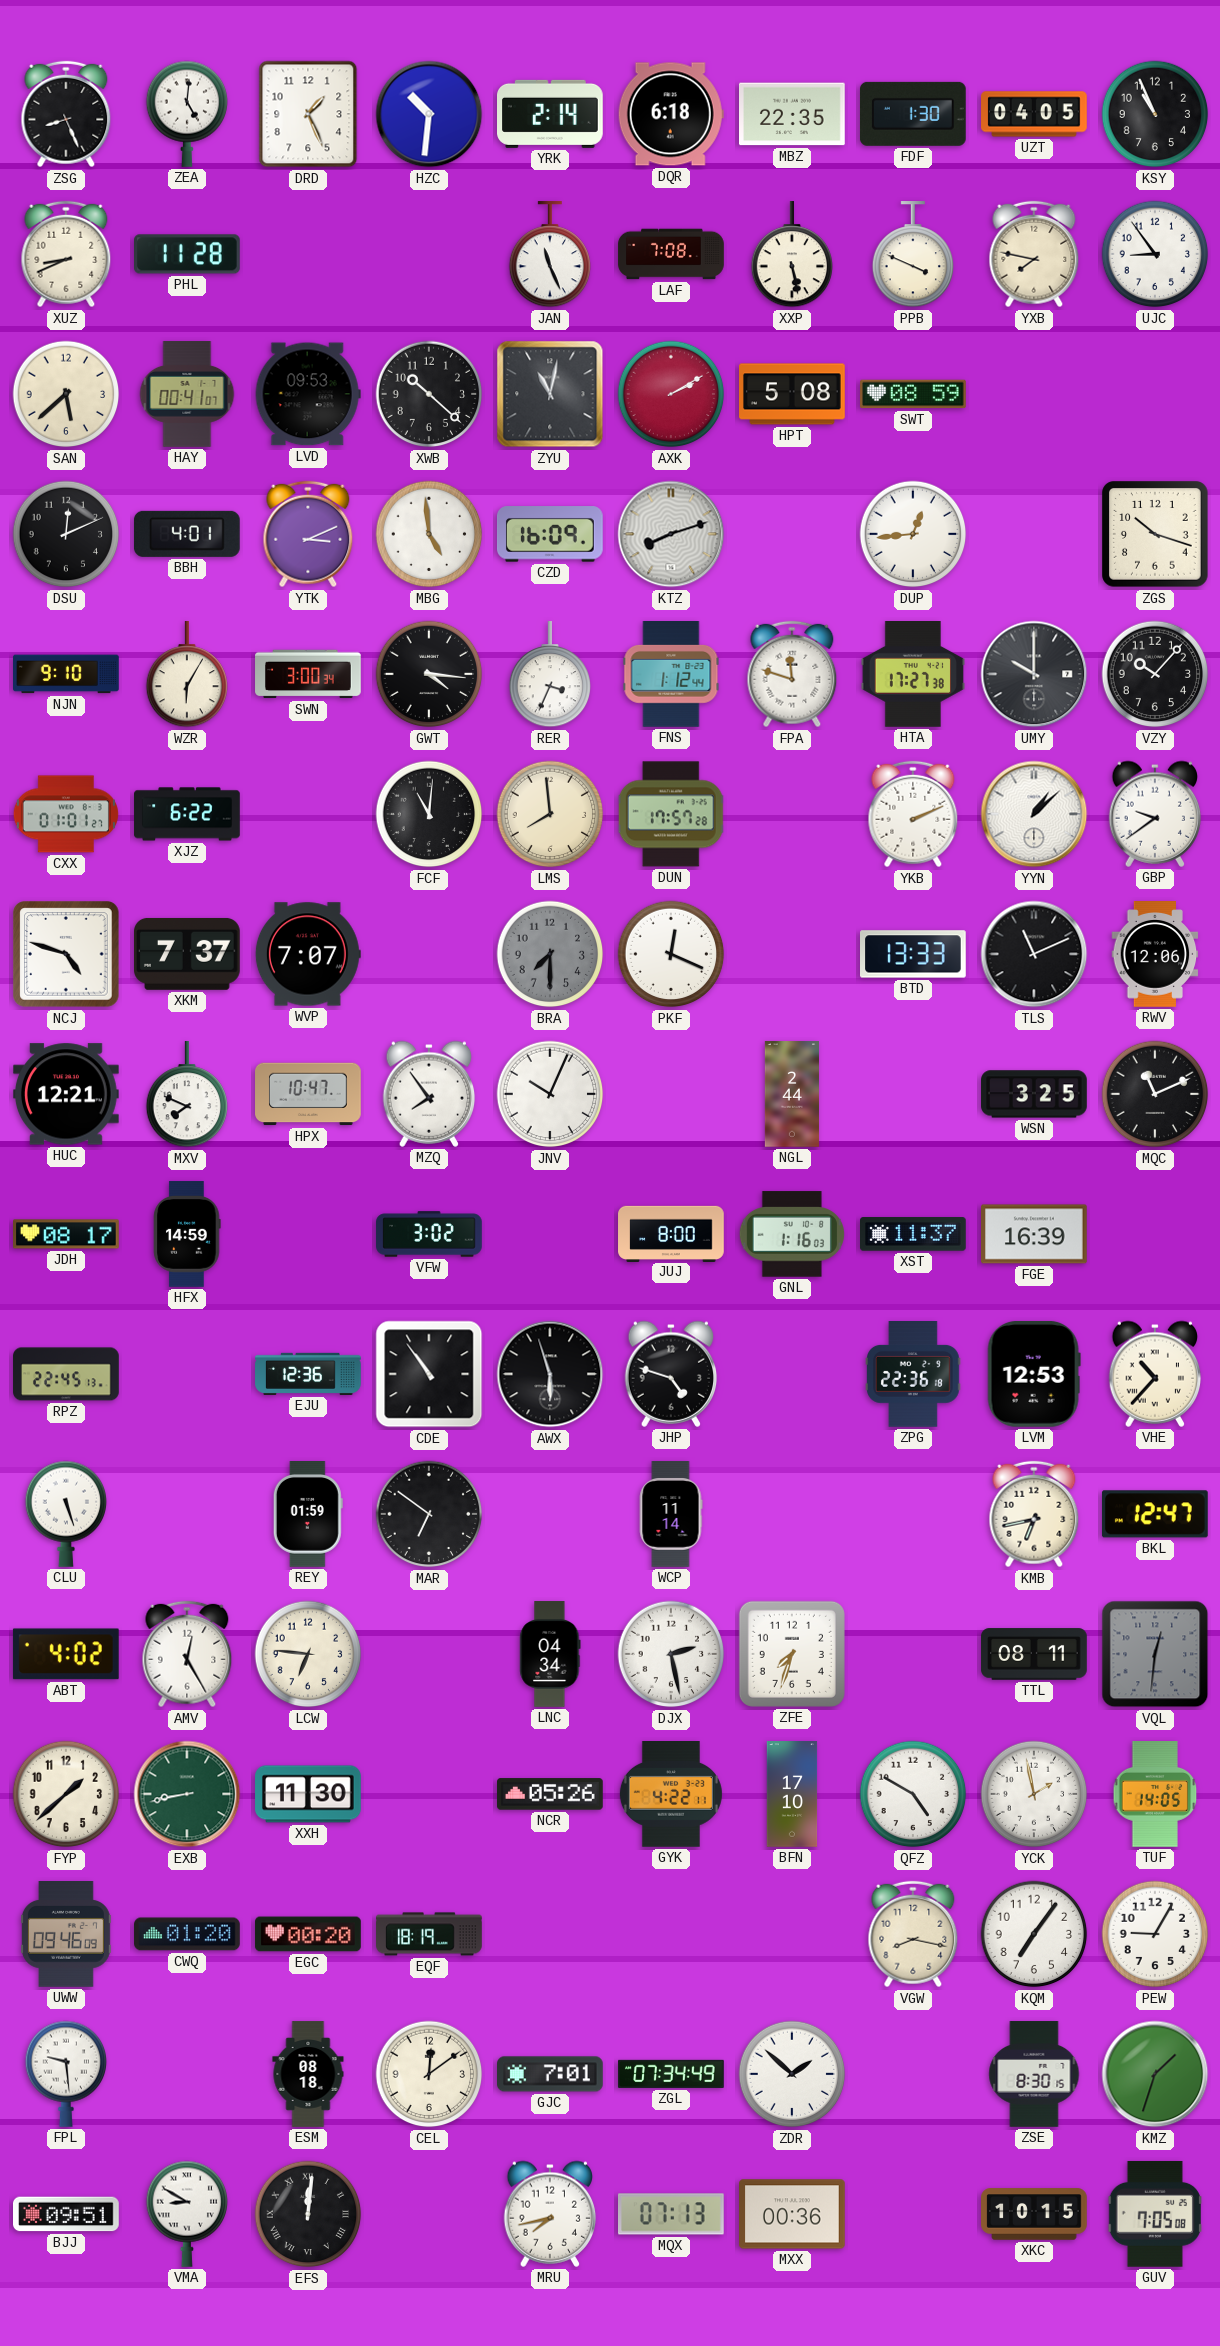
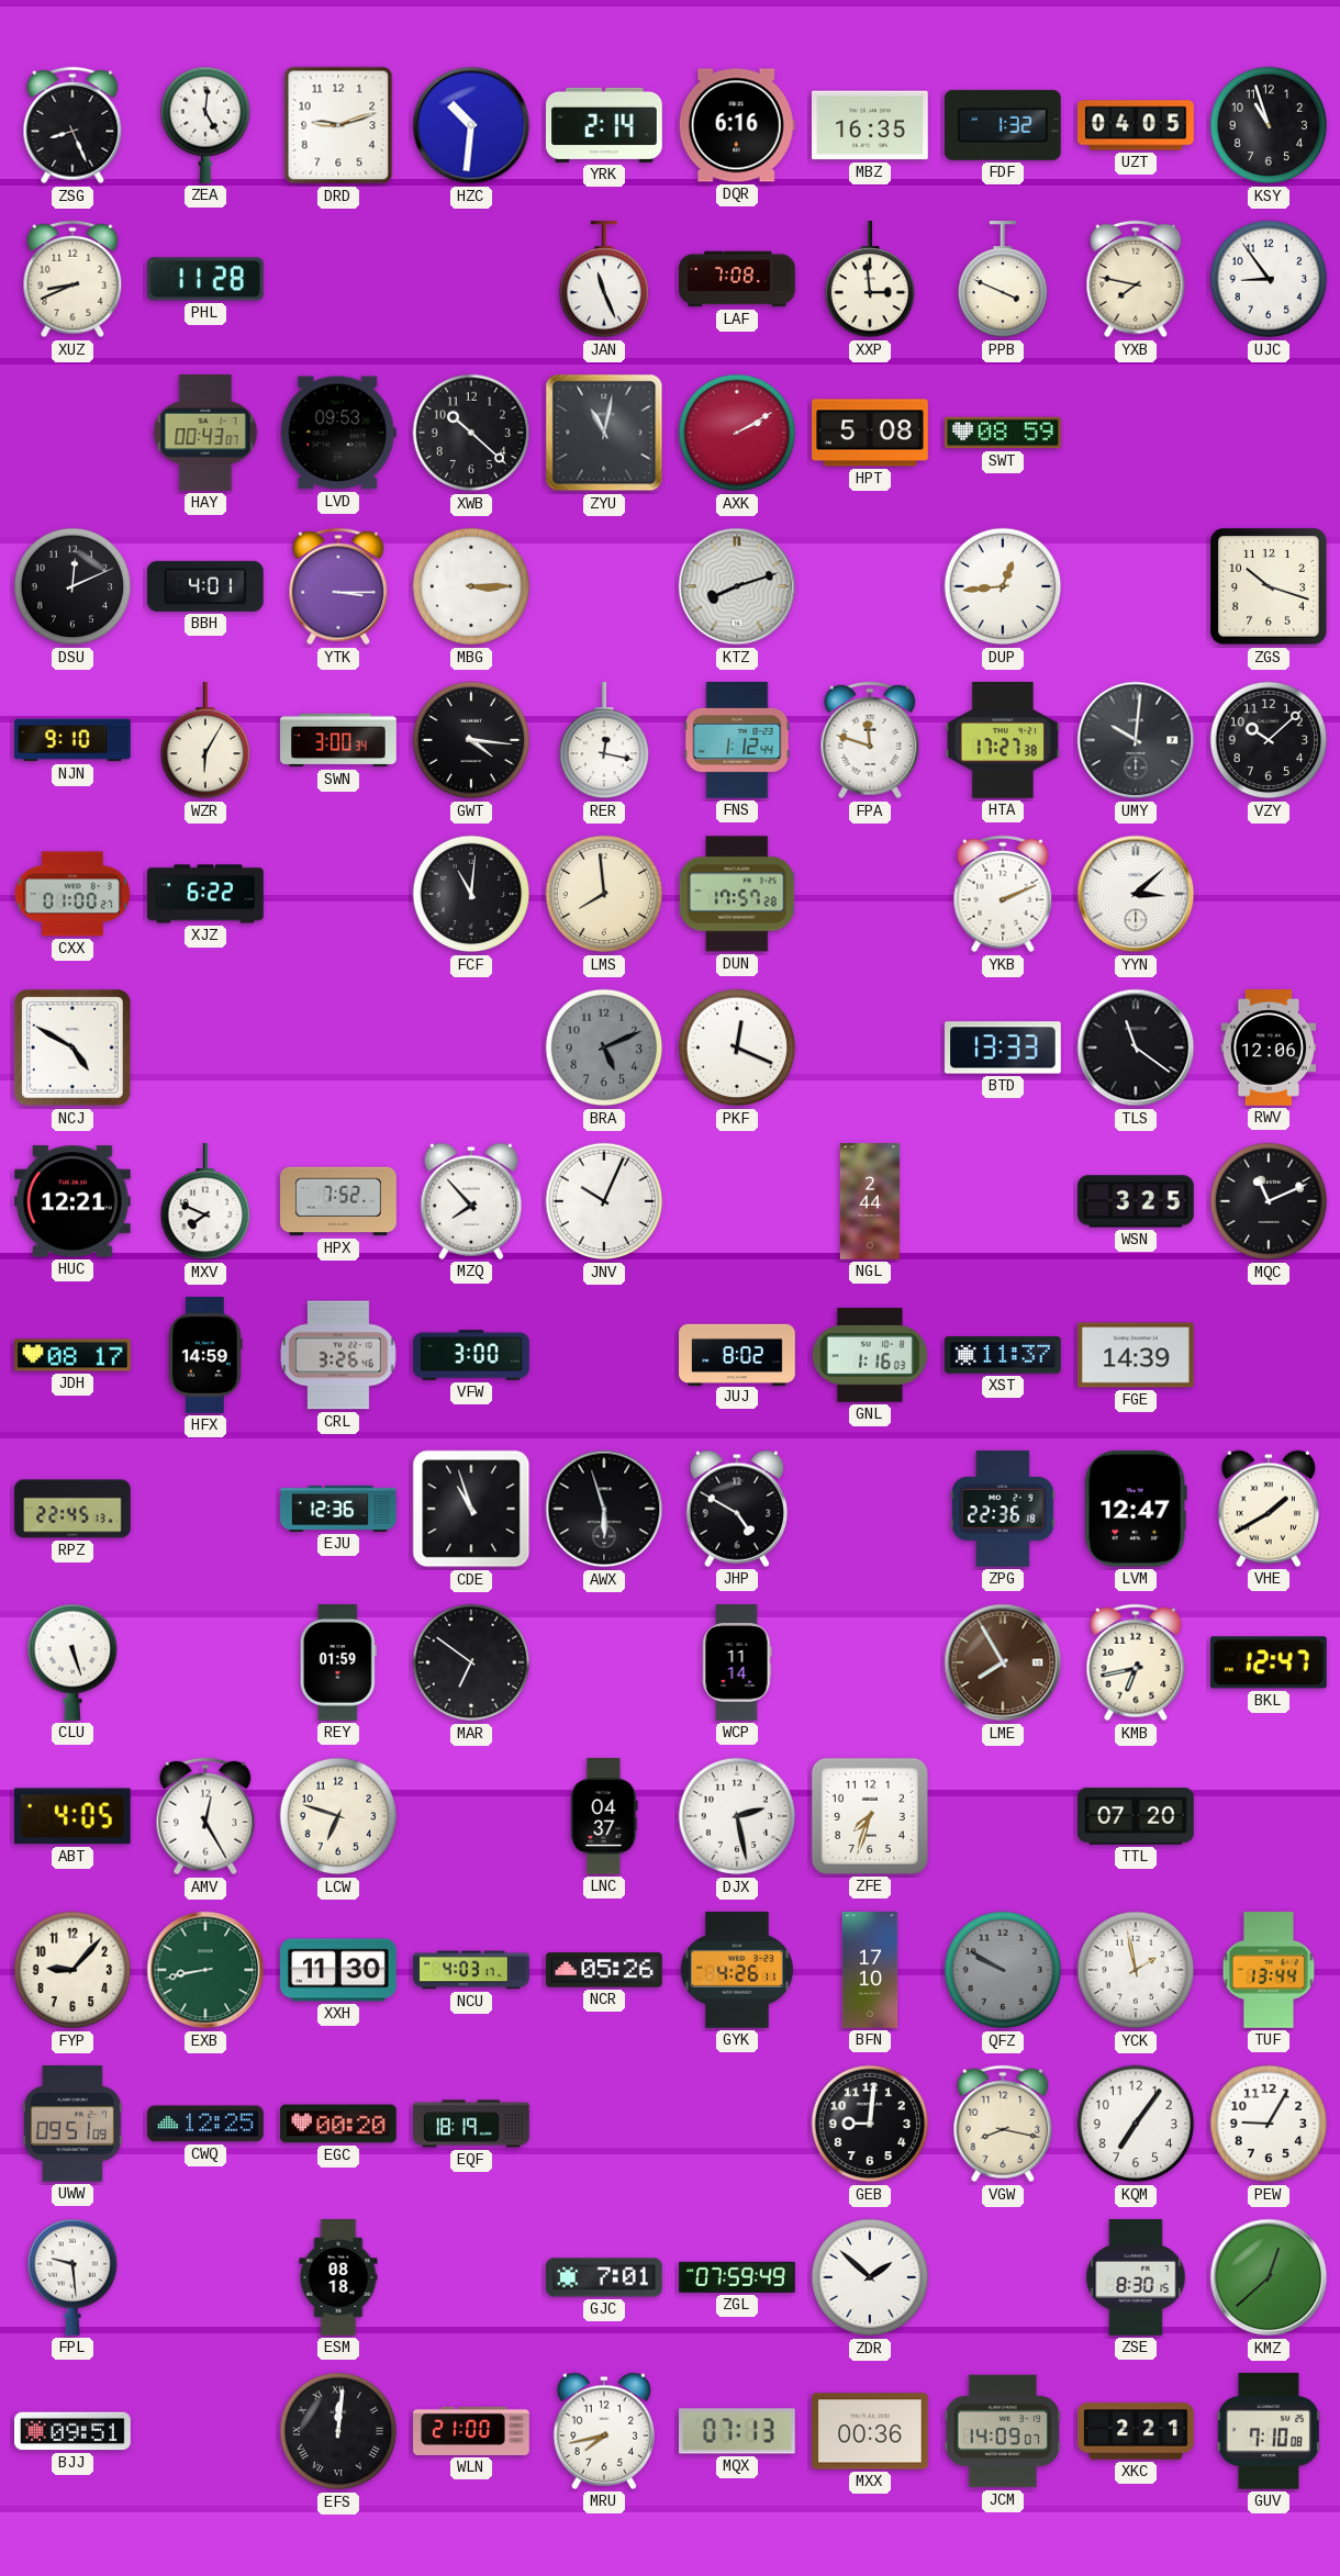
DRD: 1:26 -> 9:12 (338, 125)
DQR: 6:18 -> 6:16 (737, 125)
MBZ: 22:35 -> 16:35 (871, 125)
FDF: 1:30 -> 1:32 (1003, 125)
KSY: 10:56 -> 10:57 (1269, 125)
XXP: 5:28 -> 2:59 (870, 280)
SAN: 5:38 -> none (66, 394)
HAY: 00:41 -> 00:43 (205, 433)
YTK: 3:11 -> 3:15 (338, 586)
MBG: 4:59 -> 3:15 (471, 586)
CZD: 16:09 -> none (551, 534)
RER: 3:34 -> 12:17 (604, 741)
UMY: 10:00 -> 10:01 (1136, 740)
VZY: 10:07 -> 10:08 (1269, 740)
CXX: 01:01 -> 01:00 (72, 894)
YYN: 1:08 -> 3:08 (1136, 894)
GBP: 9:39 -> none (1155, 814)
NCJ: 4:48 -> 4:50 (72, 1048)
XKM: 7:37 -> none (188, 954)
WVP: 7:07 -> none (308, 954)
BRA: 7:30 -> 5:11 (604, 1048)
TLS: 11:11 -> 11:21 (1136, 1048)
HPX: 10:47 -> 7:52 (338, 1201)
MZQ: 7:54 -> 7:53 (471, 1201)
CRL: none -> 3:26 (338, 1355)
VFW: 3:02 -> 3:00 (471, 1355)
JUJ: 8:00 -> 8:02 (737, 1354)
FGE: 16:39 -> 14:39 (1137, 1355)
CDE: 10:54 -> 10:57 (471, 1509)
JHP: 4:48 -> 4:50 (737, 1509)
LVM: 12:53 -> 12:47 (1136, 1509)
VHE: 10:37 -> 1:40 (1269, 1509)
LME: none -> 7:55 (1003, 1662)
ABT: 4:02 -> 4:05 (72, 1816)
LCW: 6:46 -> 6:48 (338, 1816)
LNC: 04:34 -> 04:37 (604, 1816)
TTL: 08:11 -> 07:20 (1136, 1816)
VQL: 12:31 -> none (1155, 1654)
FYP: 1:38 -> 9:07 (72, 1970)
NCU: none -> 4:03 (471, 1970)
GYK: 4:22 -> 4:26 (737, 1971)
QFZ: 4:50 -> 9:50 (1003, 1970)
QFZ dial: white -> grey (1003, 1970)
TUF: 14:05 -> 13:44 (1269, 1971)
UWW: 09:46 -> 09:51 (72, 2125)
CWQ: 01:20 -> 12:25 (205, 2124)
GEB: none -> 9:01 (870, 2124)
CEL: 12:09 -> none (429, 2074)
ZGL: 07:34 -> 07:59 (737, 2277)
KMZ: 1:33 -> 12:38 (1269, 2277)
VMA: 8:50 -> none (187, 2214)
WLN: none -> 21:00 (471, 2431)
JCM: none -> 14:09 (1002, 2431)
XKC: 10:15 -> 2:21 (1136, 2431)
GUV: 7:05 -> 7:10 (1269, 2431)
